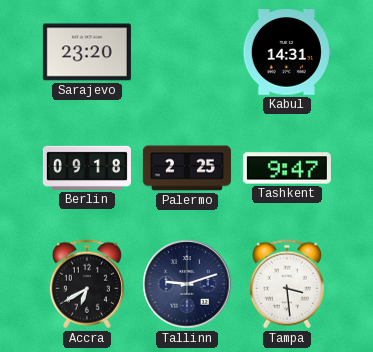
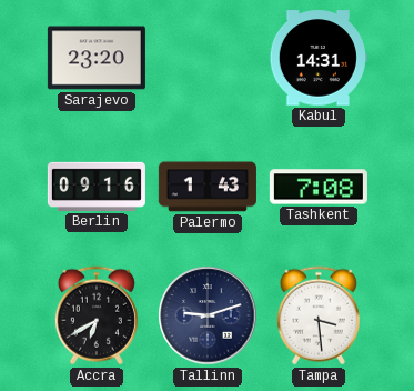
Berlin: 09:18 -> 09:16 (97, 187)
Palermo: 2:25 -> 1:43 (208, 187)
Tashkent: 9:47 -> 7:08 (319, 187)
